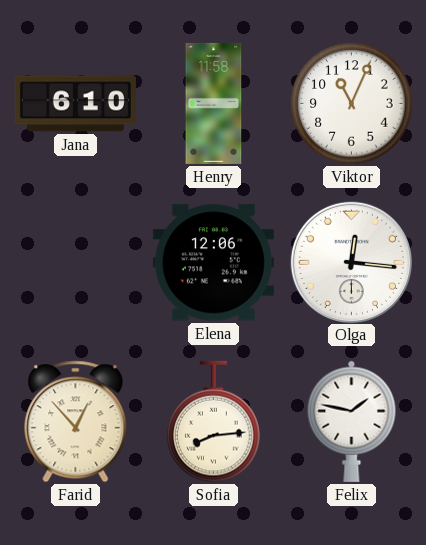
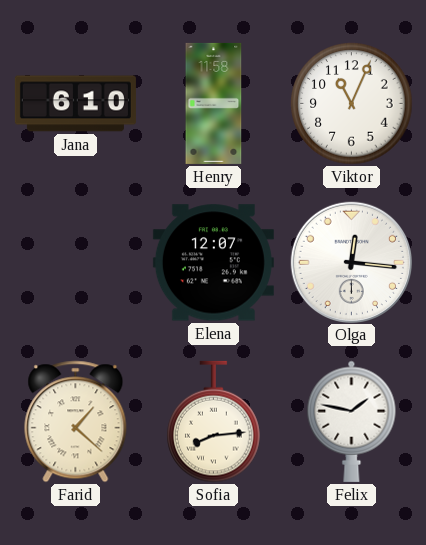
Elena: 12:06 -> 12:07 (213, 263)
Farid: 12:53 -> 1:22 (76, 422)
